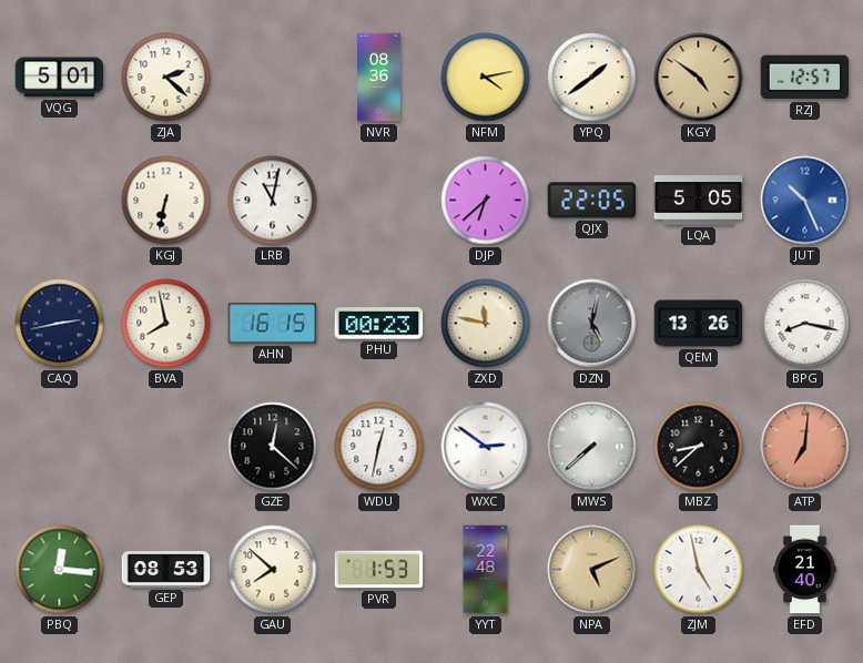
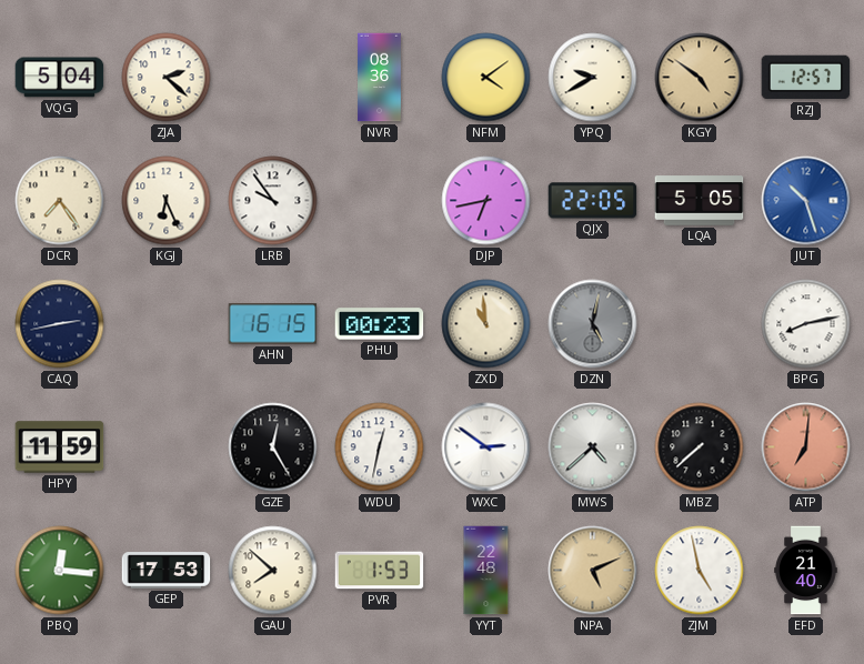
VQG: 5:01 -> 5:04 (60, 78)
NFM: 4:13 -> 4:09 (486, 78)
YPQ: 1:39 -> 9:40 (593, 78)
DCR: none -> 7:24 (60, 201)
KGJ: 6:32 -> 6:26 (167, 201)
LRB: 11:02 -> 9:54 (273, 201)
DJP: 6:38 -> 6:43 (486, 201)
JUT: 10:26 -> 10:27 (806, 201)
BVA: 7:58 -> none (166, 324)
ZXD: 11:47 -> 10:59 (486, 324)
QEM: 13:26 -> none (699, 324)
BPG: 8:17 -> 8:13 (806, 324)
HPY: none -> 11:59 (60, 447)
GZE: 12:22 -> 12:25 (273, 447)
MWS: 7:38 -> 4:38 (593, 447)
MBZ: 8:38 -> 7:38 (700, 447)
GEP: 08:53 -> 17:53 (167, 571)
